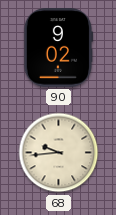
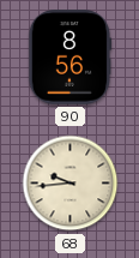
90: 9:02 -> 8:56 (69, 58)
